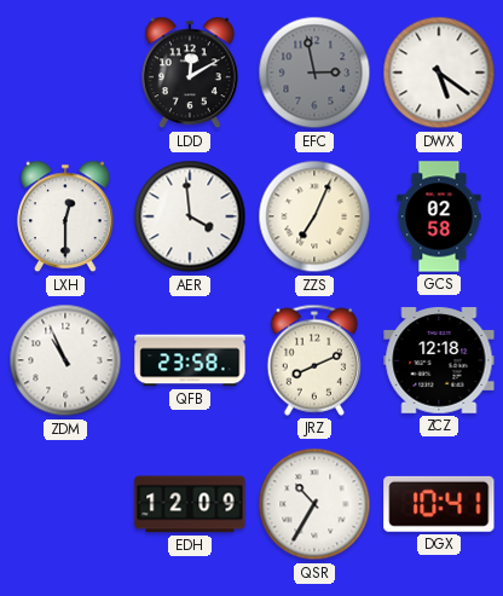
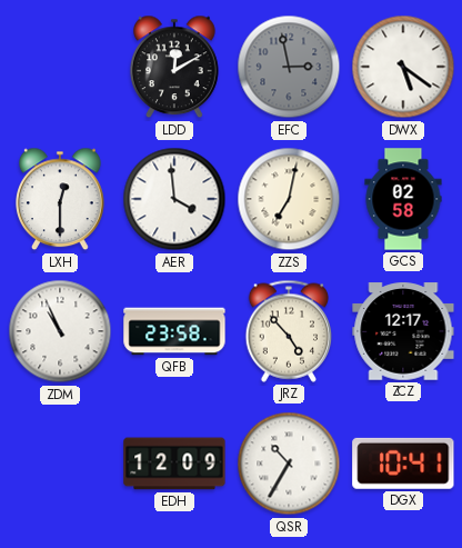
ZZS: 7:04 -> 7:02 (289, 199)
JRZ: 8:11 -> 4:53 (289, 331)
ZCZ: 12:18 -> 12:17 (403, 331)
